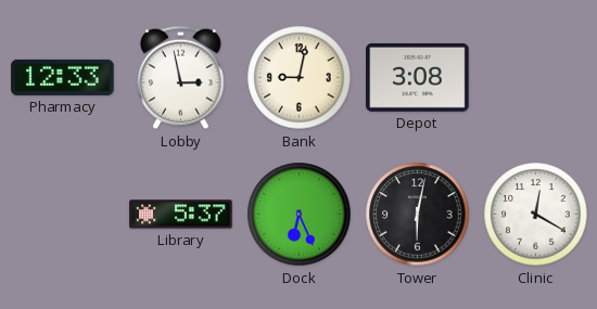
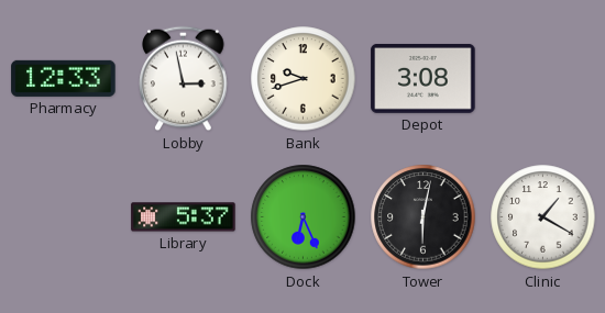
Bank: 9:02 -> 9:42 (304, 79)
Clinic: 12:20 -> 1:20 (543, 217)
